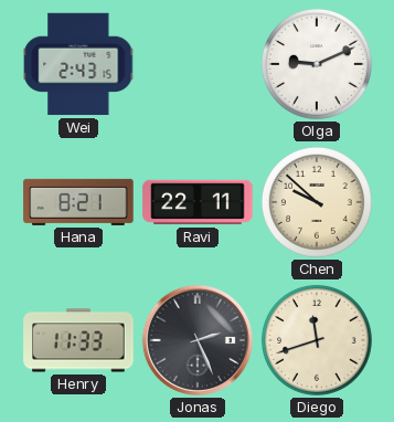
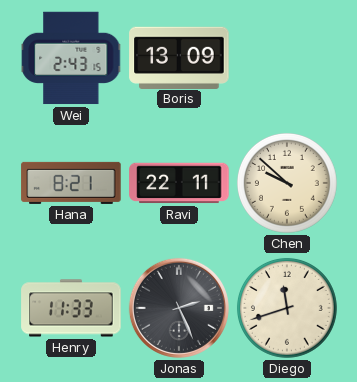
Boris: none -> 13:09 (179, 57)
Olga: 9:11 -> none (317, 64)
